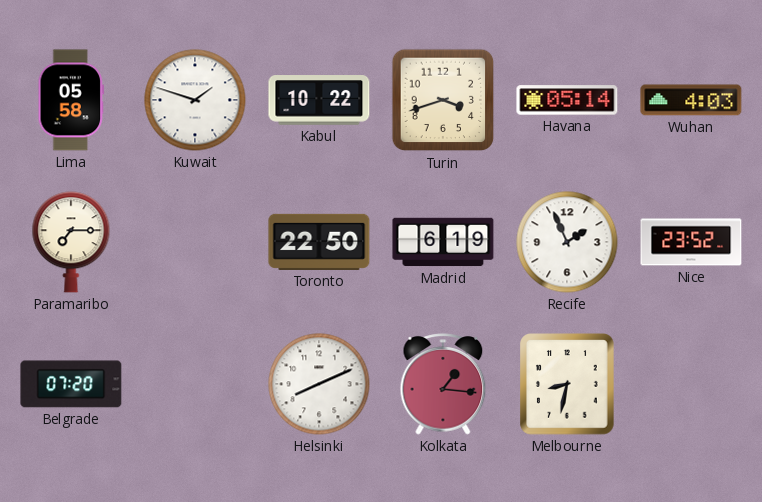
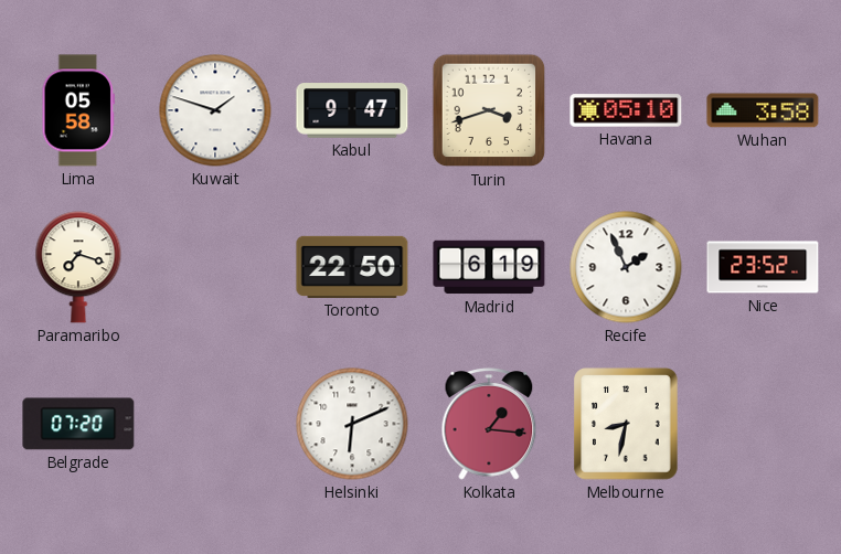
Kabul: 10:22 -> 9:47 (352, 110)
Havana: 05:14 -> 05:10 (626, 110)
Wuhan: 4:03 -> 3:58 (763, 110)
Paramaribo: 7:15 -> 7:18 (78, 267)
Helsinki: 8:11 -> 6:11 (352, 424)
